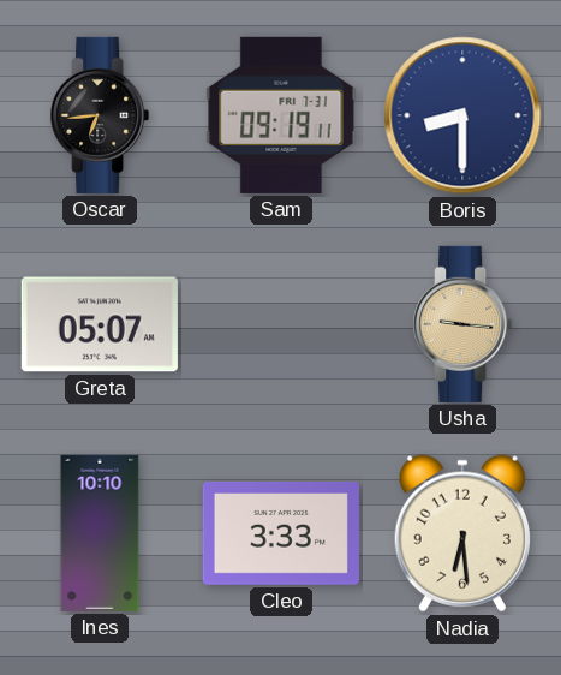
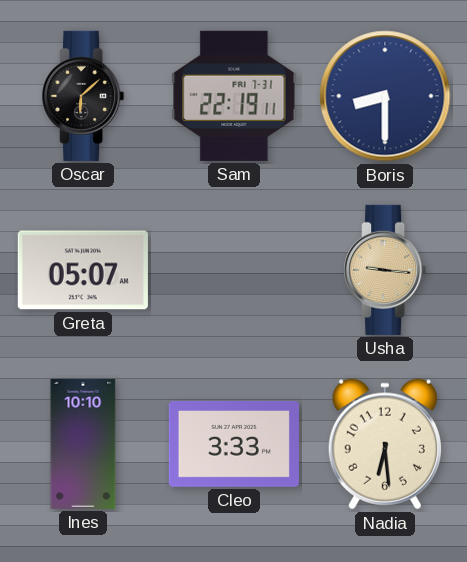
Oscar: 6:44 -> 6:08 (83, 96)
Sam: 09:19 -> 22:19 (234, 96)
